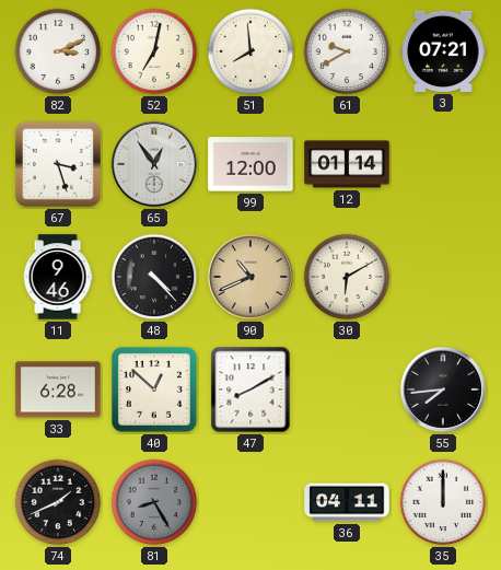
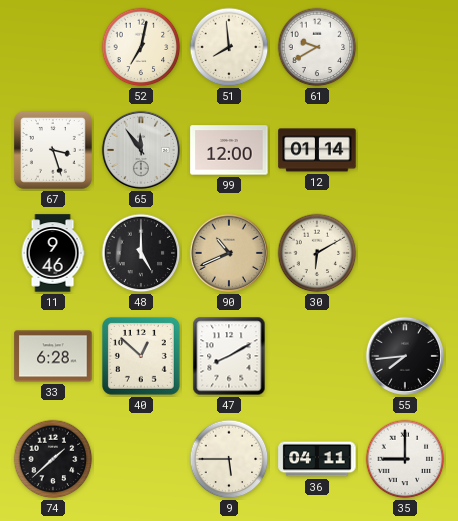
82: 3:11 -> none (58, 51)
3: 07:21 -> none (443, 51)
65: 12:54 -> 11:54 (141, 150)
48: 4:23 -> 5:00 (141, 253)
74: 1:41 -> 1:38 (53, 459)
81: 8:25 -> none (154, 502)
9: none -> 5:45 (229, 459)
35: 12:00 -> 9:00 (405, 459)
